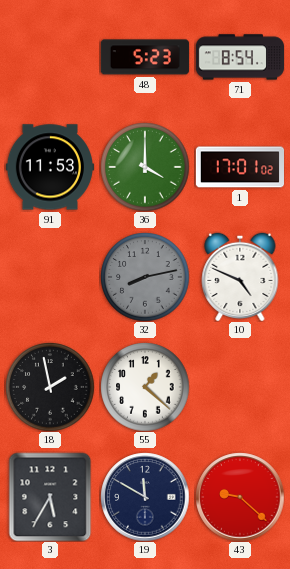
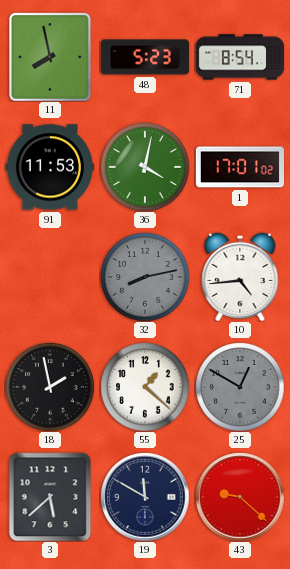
11: none -> 7:58 (51, 57)
36: 4:00 -> 4:02 (145, 167)
10: 4:49 -> 4:44 (240, 277)
25: none -> 12:50 (240, 387)
3: 5:35 -> 5:38 (50, 497)
